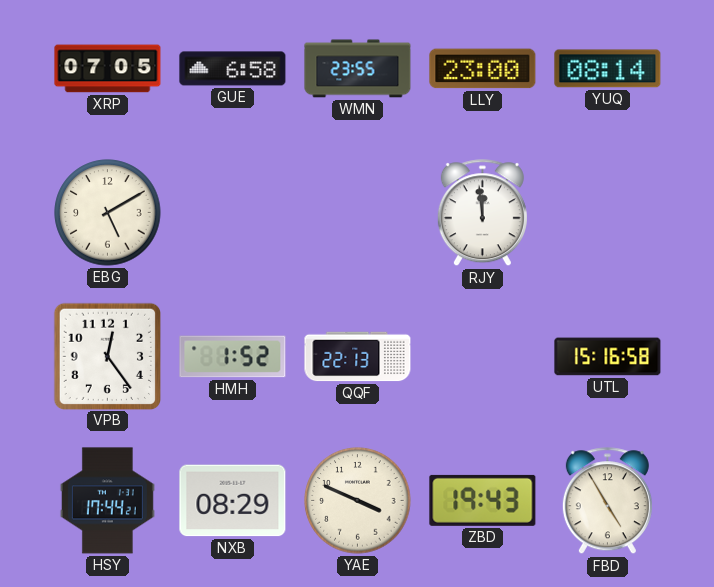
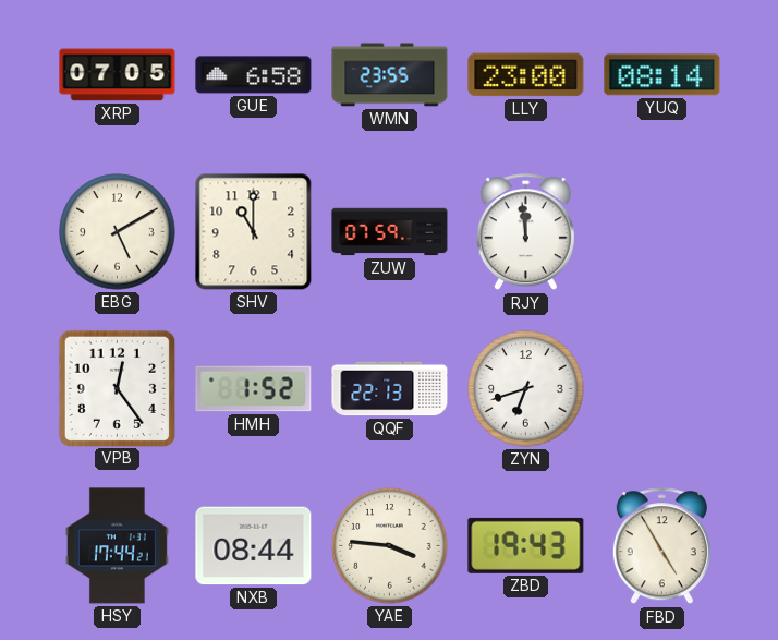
SHV: none -> 11:00 (254, 232)
ZUW: none -> 07:59 (390, 232)
ZYN: none -> 6:42 (526, 389)
UTL: 15:16 -> none (608, 357)
NXB: 08:29 -> 08:44 (254, 546)
YAE: 3:49 -> 3:46 (390, 546)
